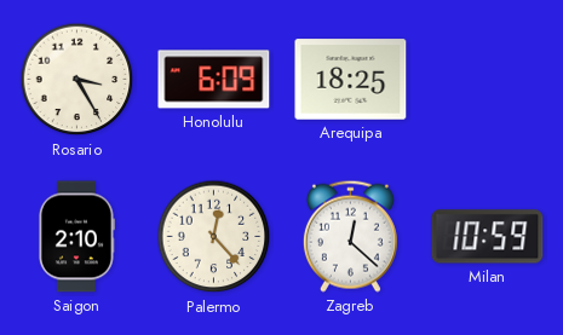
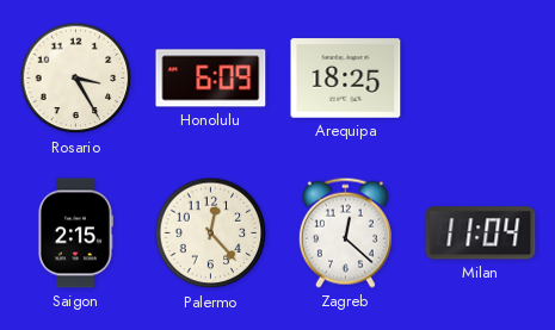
Saigon: 2:10 -> 2:15 (75, 234)
Milan: 10:59 -> 11:04 (481, 234)
